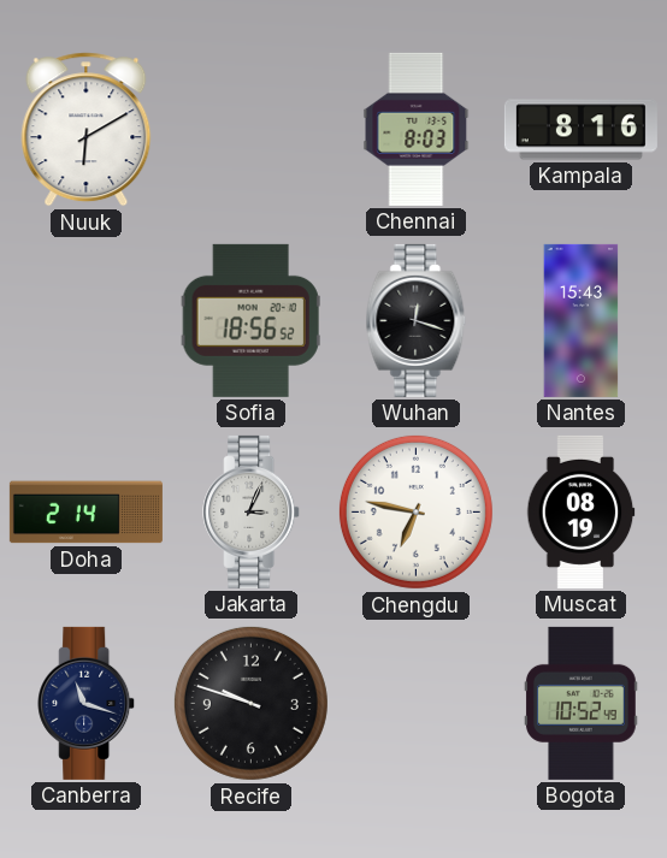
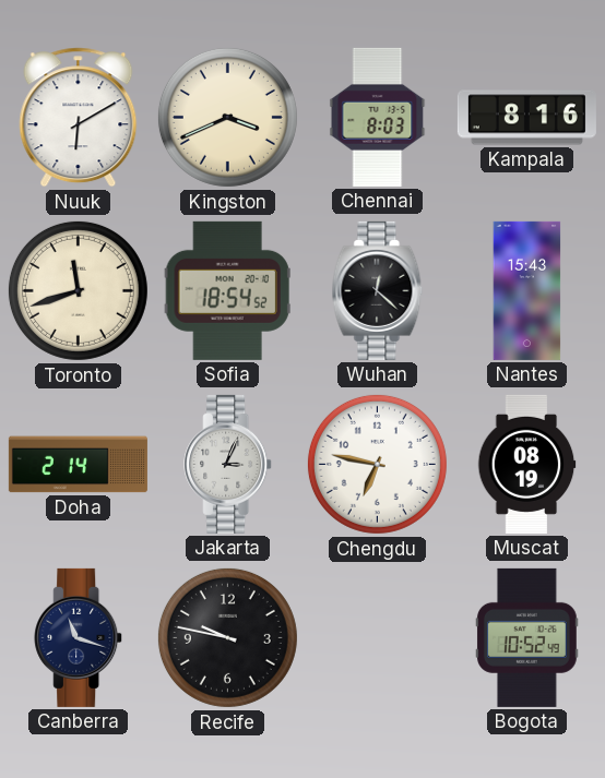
Kingston: none -> 3:41 (227, 117)
Toronto: none -> 11:42 (78, 290)
Sofia: 18:56 -> 18:54 (227, 290)
Wuhan: 12:18 -> 12:22 (378, 290)
Recife: 9:48 -> 9:47 (227, 637)
